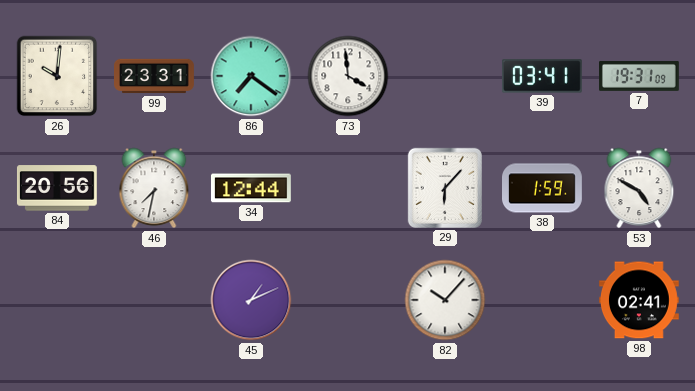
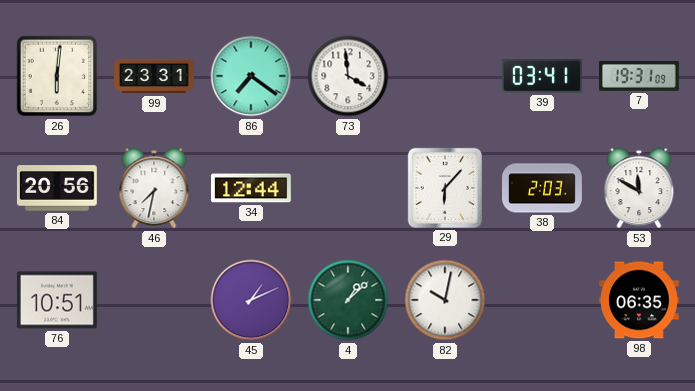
26: 10:01 -> 6:01 (57, 76)
38: 1:59 -> 2:03 (543, 188)
53: 4:50 -> 11:50 (639, 188)
76: none -> 10:51 (57, 300)
4: none -> 1:08 (348, 300)
82: 10:07 -> 10:02 (445, 300)
98: 02:41 -> 06:35 (639, 300)
